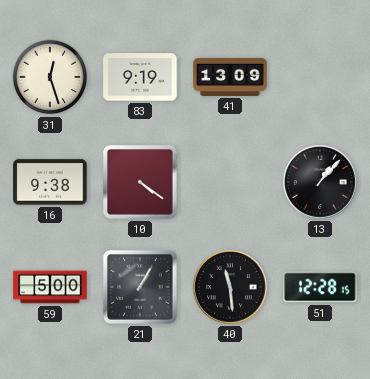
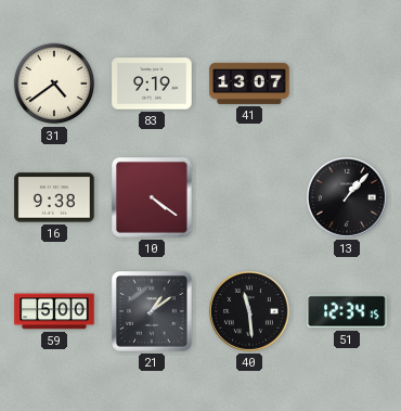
31: 12:27 -> 4:39 (54, 84)
41: 13:09 -> 13:07 (249, 84)
21: 1:05 -> 1:09 (153, 312)
51: 12:28 -> 12:34 (347, 311)
